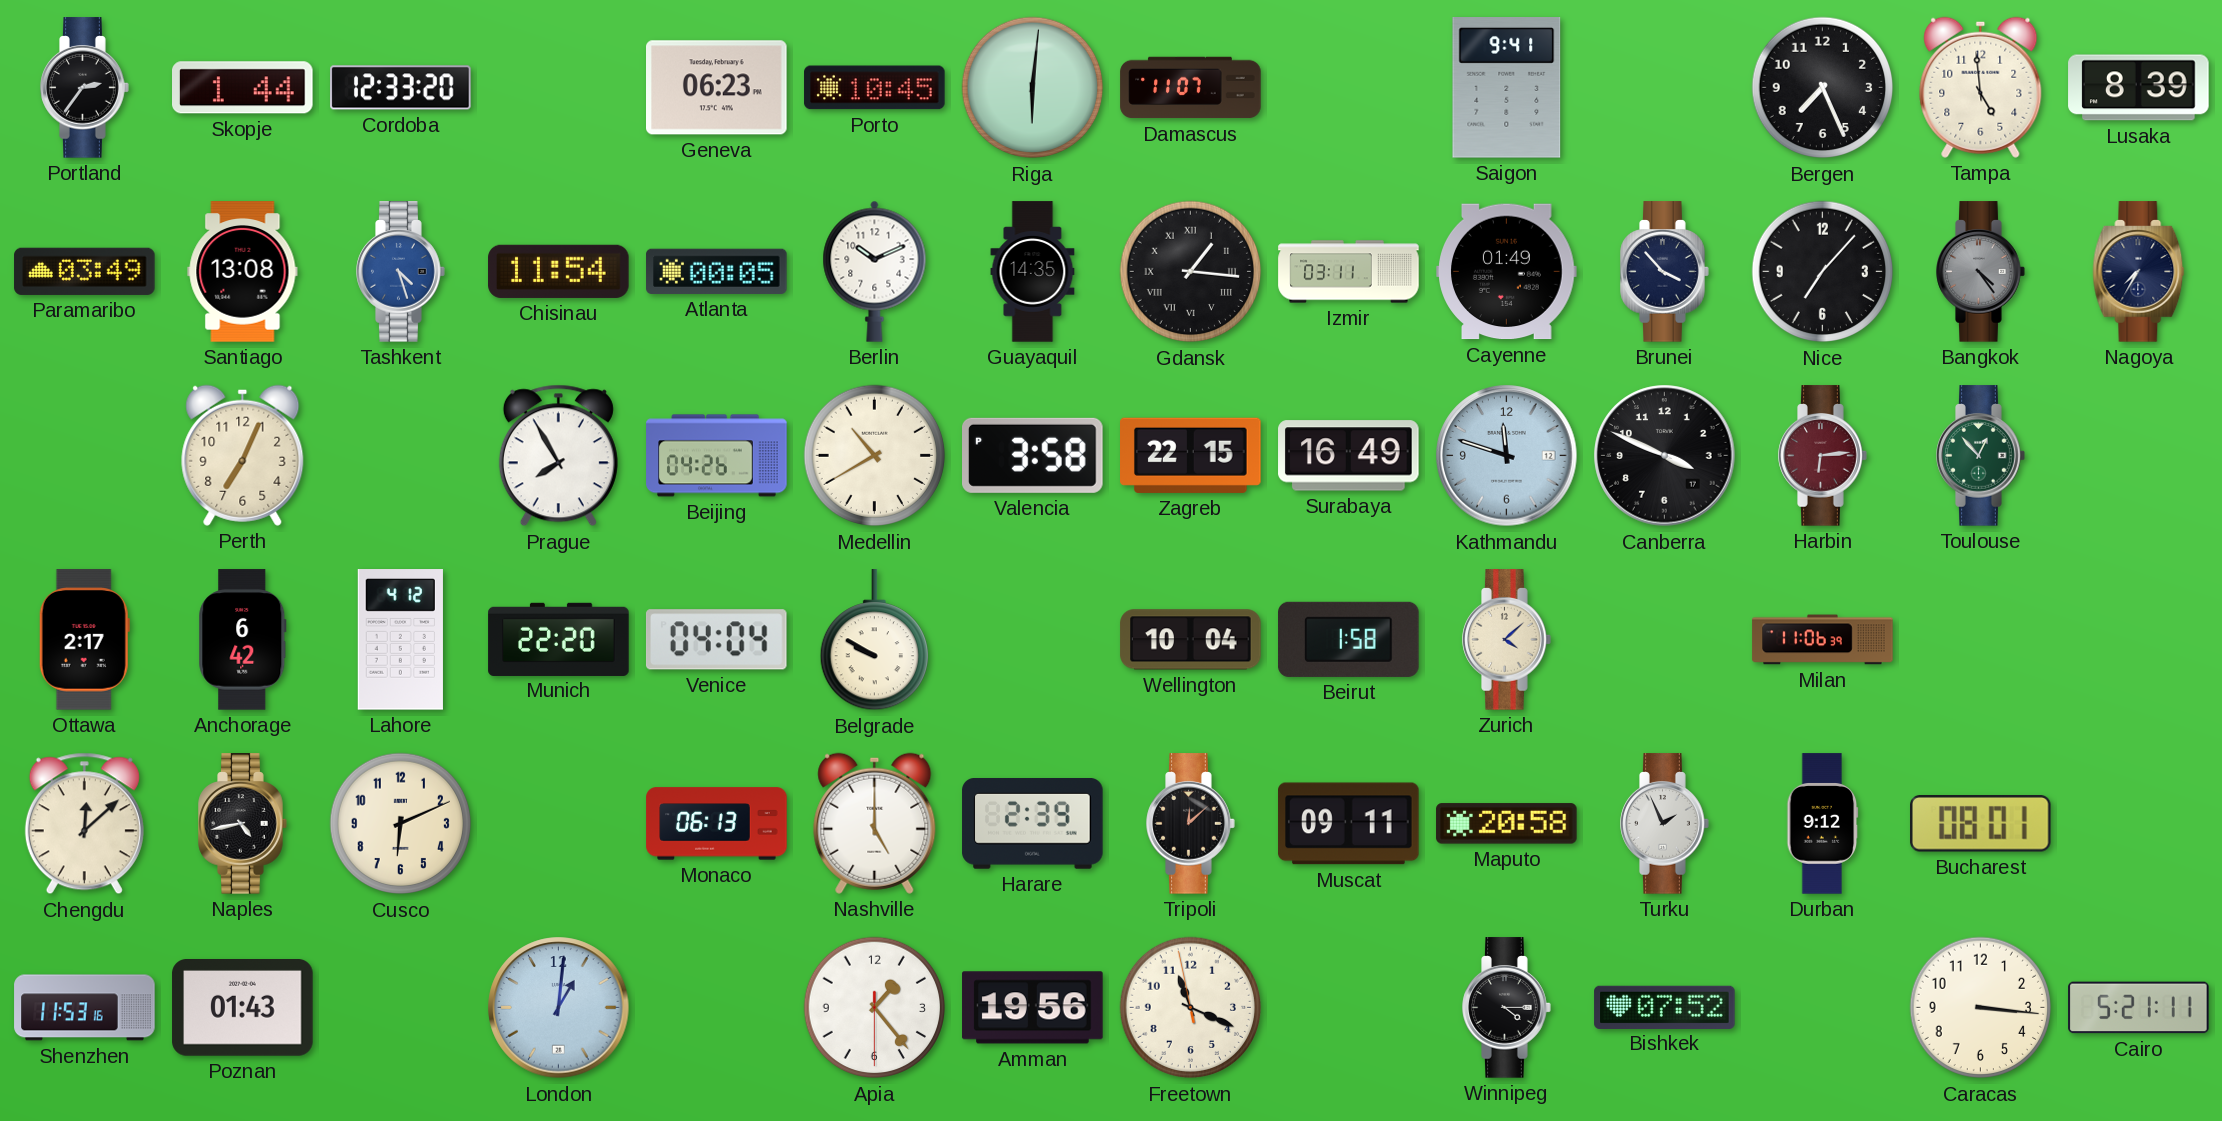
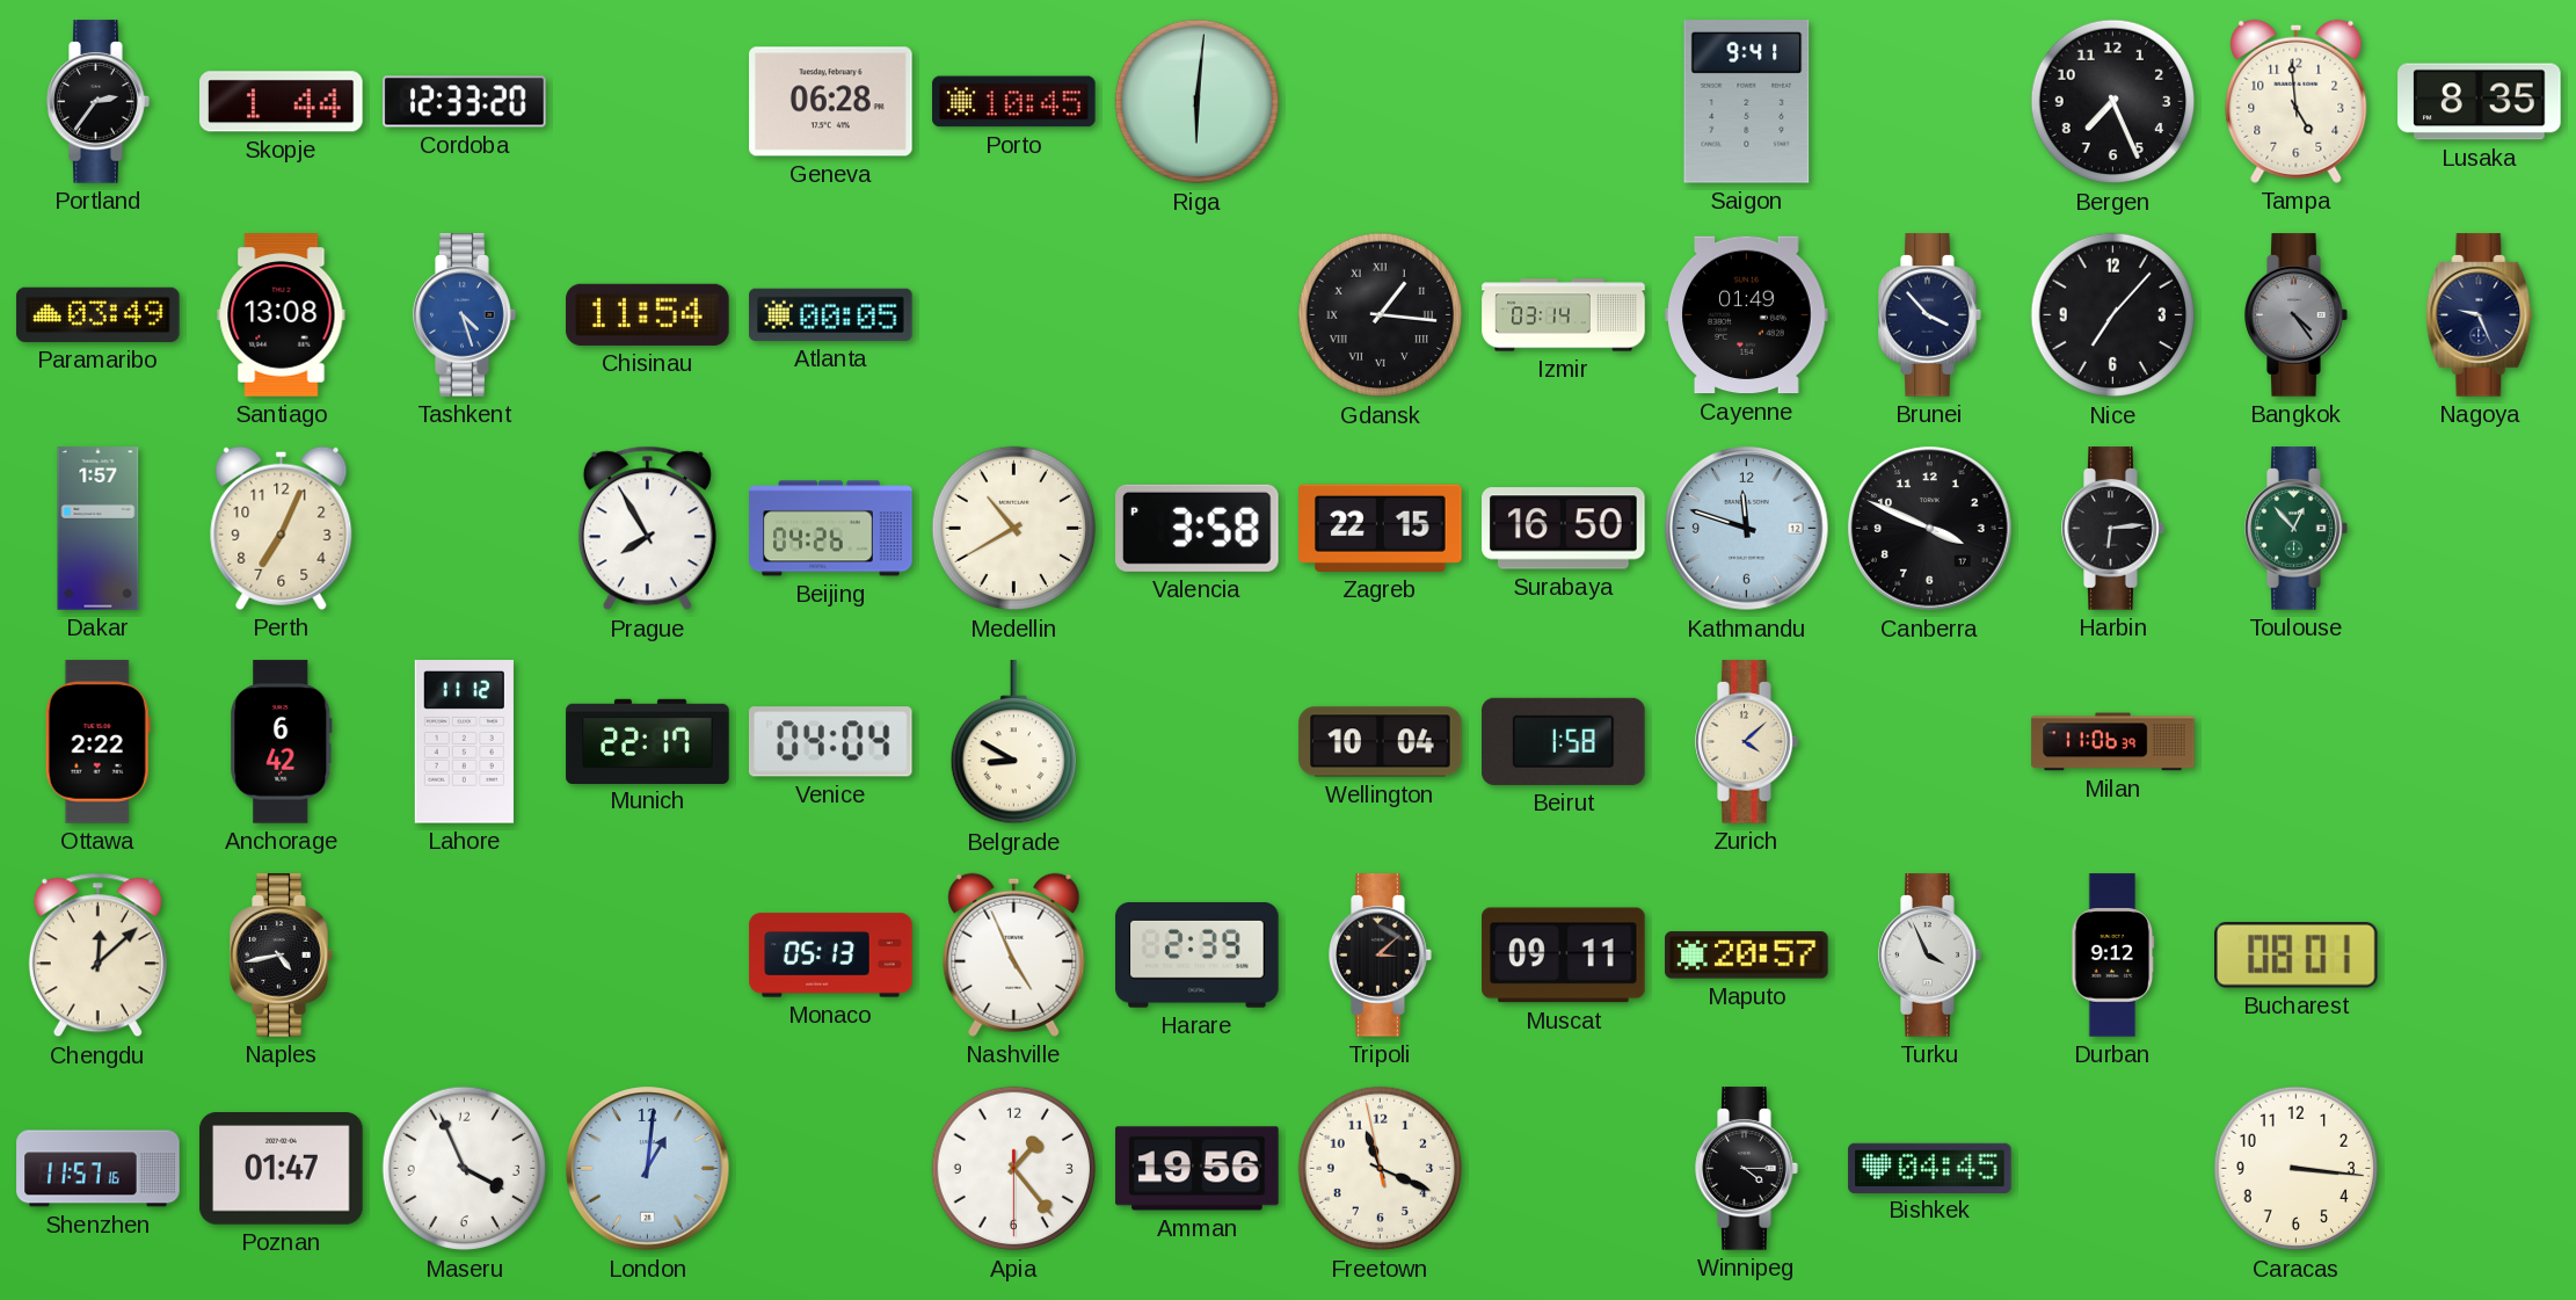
Geneva: 06:23 -> 06:28 (831, 102)
Damascus: 11:07 -> none (1191, 88)
Lusaka: 8:39 -> 8:35 (2480, 102)
Berlin: 10:11 -> none (875, 271)
Guayaquil: 14:35 -> none (1033, 272)
Izmir: 03:11 -> 03:14 (1564, 315)
Nagoya: 7:35 -> 9:26 (2480, 315)
Dakar: none -> 1:57 (99, 529)
Surabaya: 16:49 -> 16:50 (1564, 529)
Harbin dial: burgundy -> black (2113, 529)
Ottawa: 2:17 -> 2:22 (97, 742)
Lahore: 4:12 -> 11:12 (464, 742)
Munich: 22:20 -> 22:17 (648, 741)
Belgrade: 9:50 -> 8:50 (1013, 742)
Cusco: 6:11 -> none (401, 824)
Monaco: 06:13 -> 05:13 (831, 956)
Nashville: 5:00 -> 4:56 (1014, 954)
Tripoli: 12:08 -> 3:08 (1381, 956)
Maputo: 20:58 -> 20:57 (1747, 956)
Turku: 1:56 -> 3:56 (1930, 956)
Shenzhen: 11:53 -> 11:57 (99, 1169)
Poznan: 01:43 -> 01:47 (282, 1169)
Maseru: none -> 3:56 (465, 1169)
Bishkek: 07:52 -> 04:45 (1930, 1168)
Cairo: 5:21 -> none (2139, 1008)
